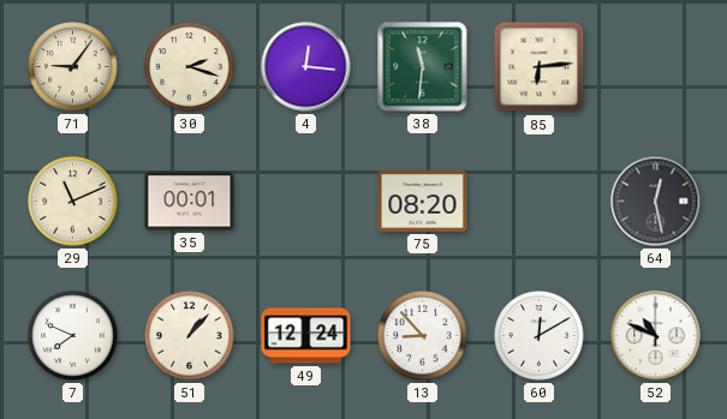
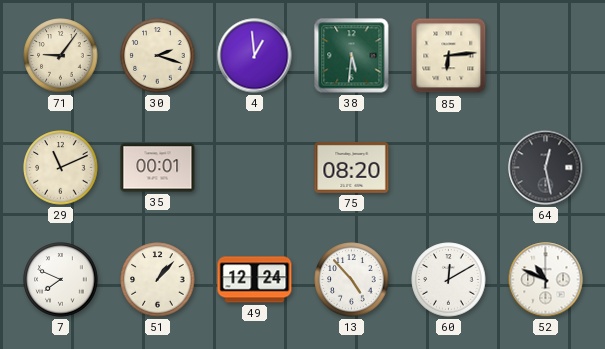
4: 12:16 -> 12:59 (255, 56)
38: 11:31 -> 5:31 (352, 56)
13: 8:53 -> 4:53 (352, 280)
